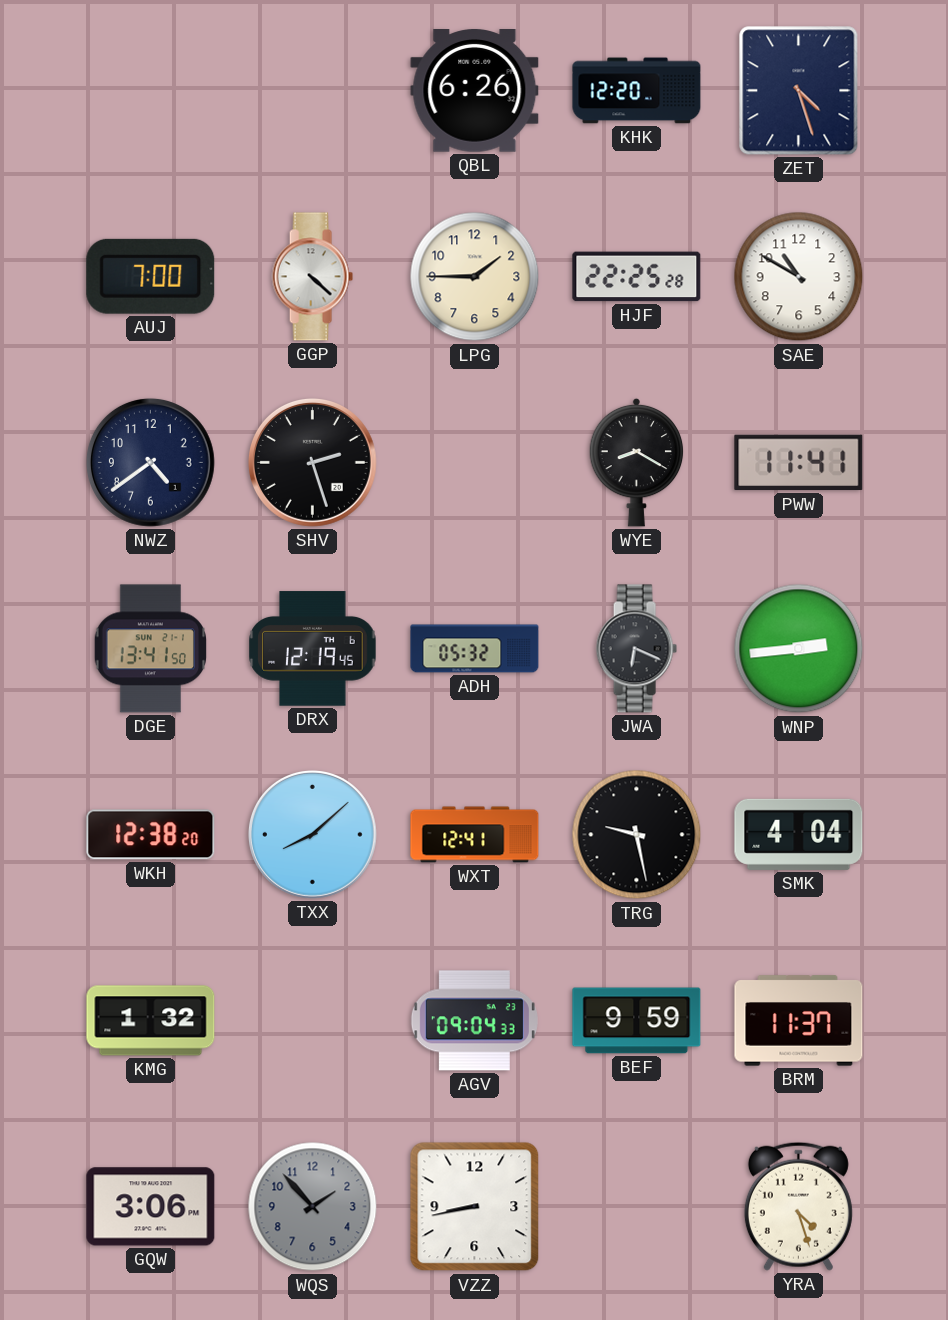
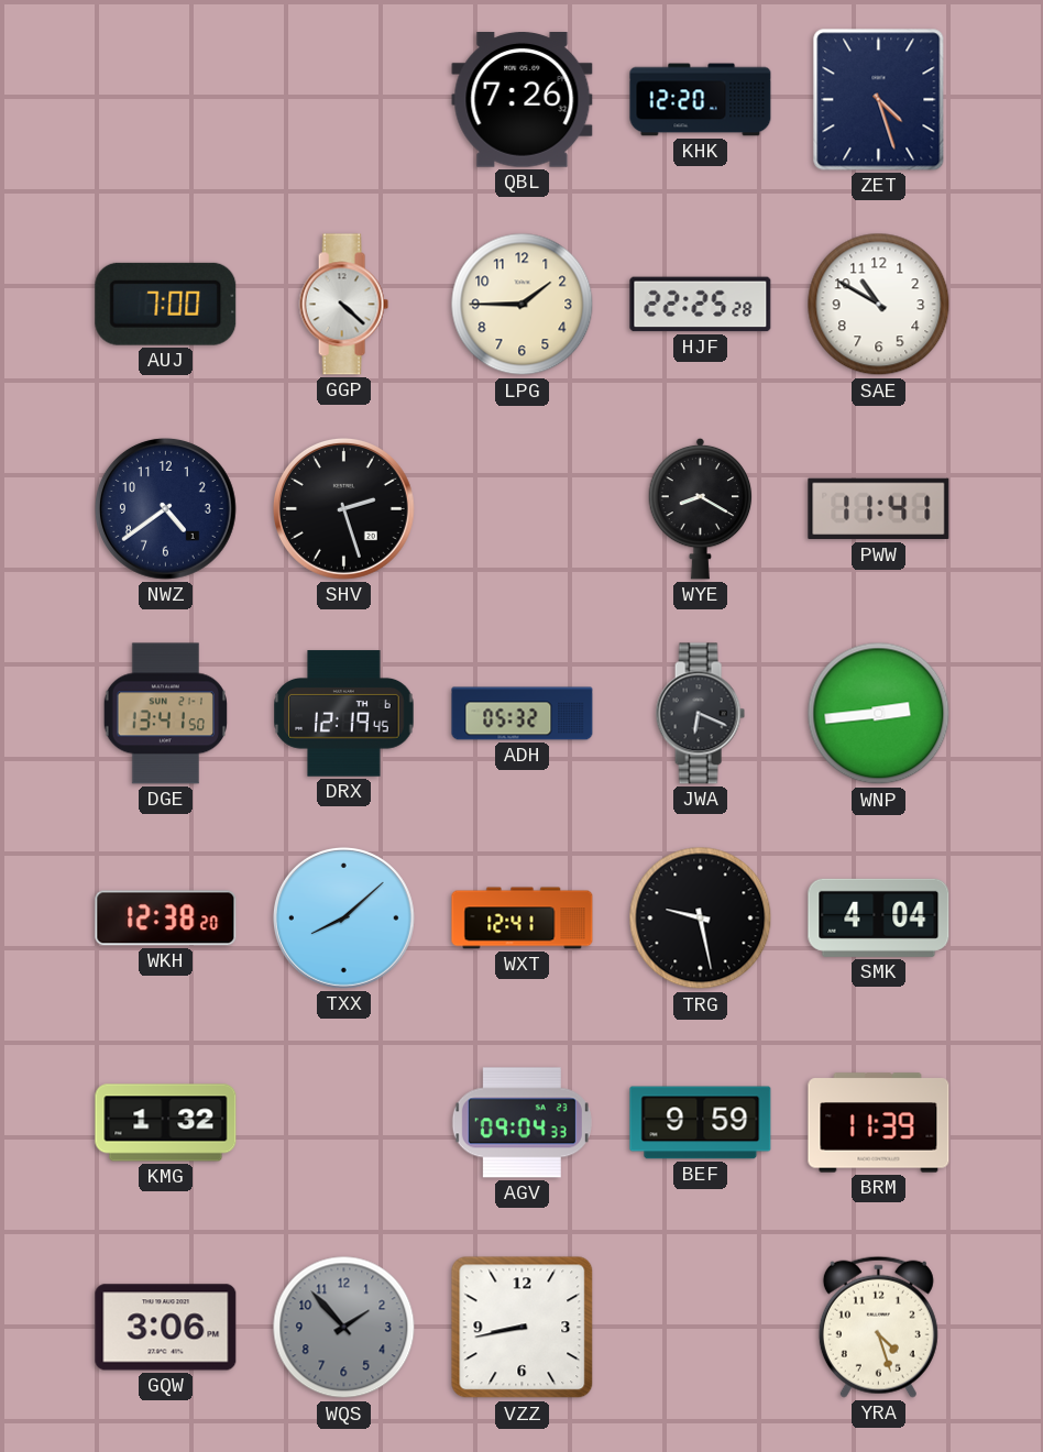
QBL: 6:26 -> 7:26 (523, 100)
BRM: 11:37 -> 11:39 (879, 1123)
